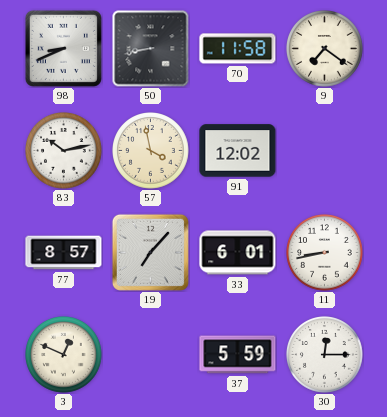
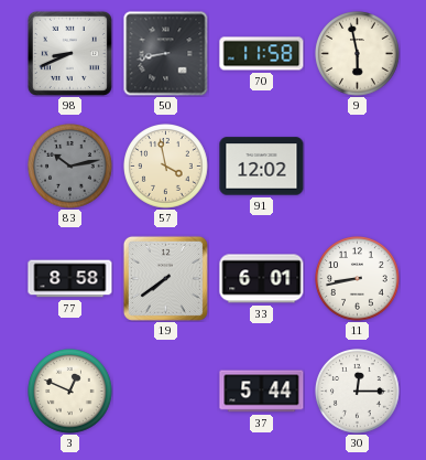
9: 7:21 -> 5:58 (358, 54)
83 dial: white -> grey (70, 167)
77: 8:57 -> 8:58 (70, 279)
19: 7:07 -> 7:39 (165, 278)
37: 5:59 -> 5:44 (262, 392)
